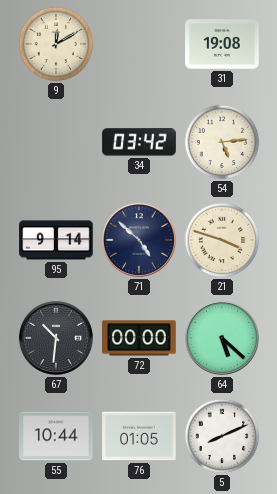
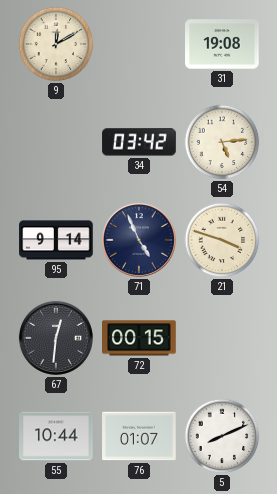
71: 4:52 -> 4:56 (139, 240)
67: 10:31 -> 12:31 (56, 338)
72: 00:00 -> 00:15 (139, 338)
64: 5:22 -> none (222, 338)
76: 01:05 -> 01:07 (139, 436)
